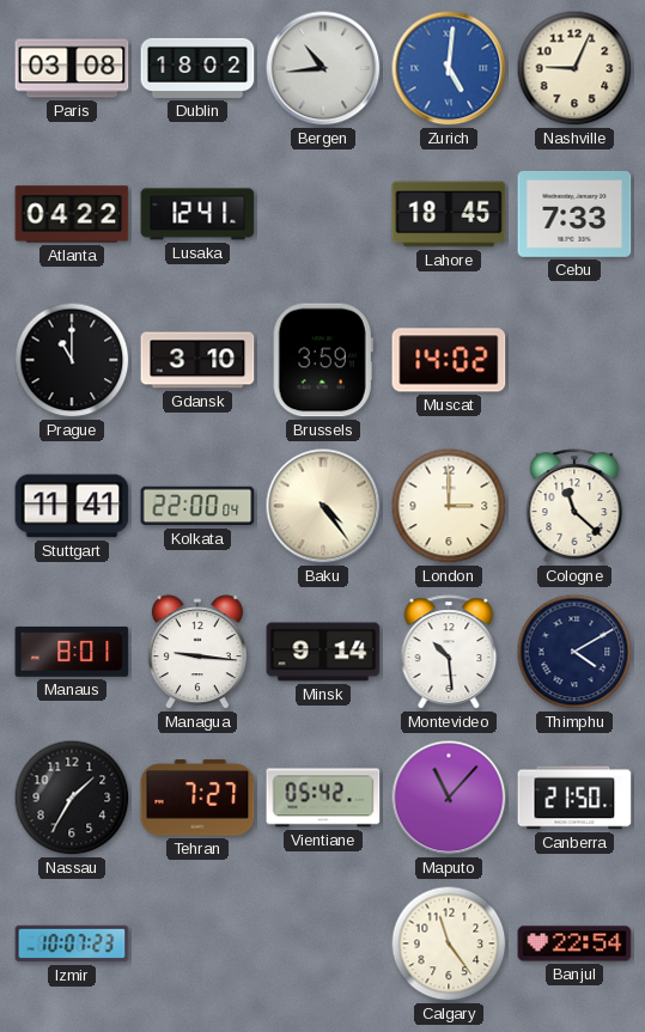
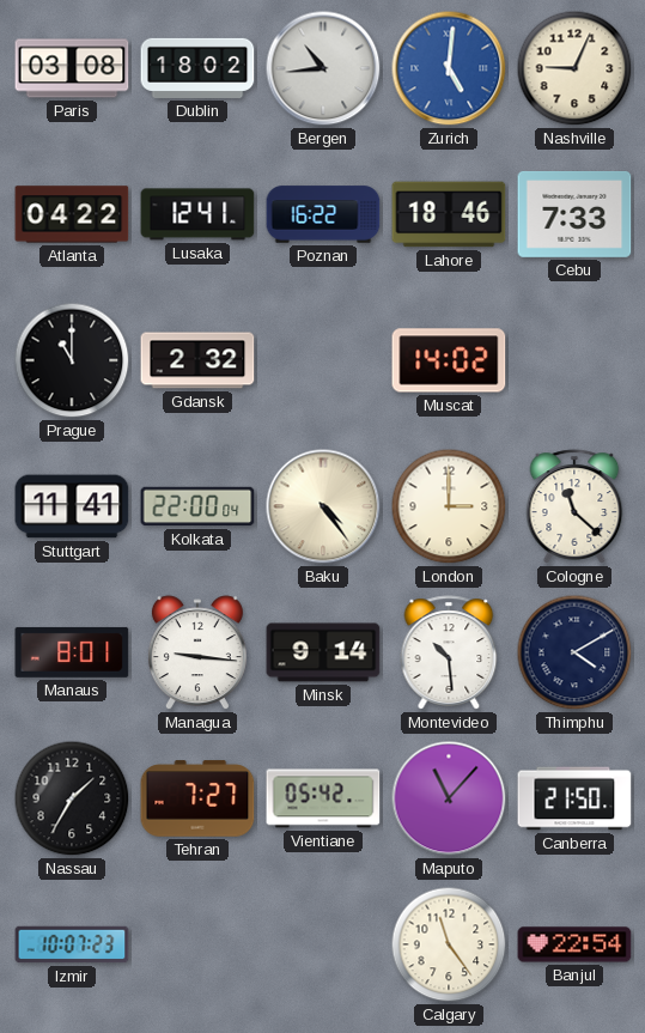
Poznan: none -> 16:22 (323, 214)
Lahore: 18:45 -> 18:46 (449, 214)
Gdansk: 3:10 -> 2:32 (197, 360)
Brussels: 3:59 -> none (323, 360)
